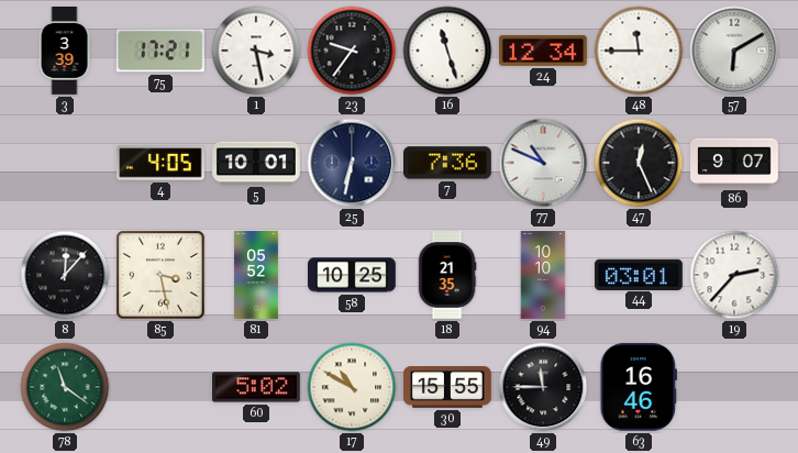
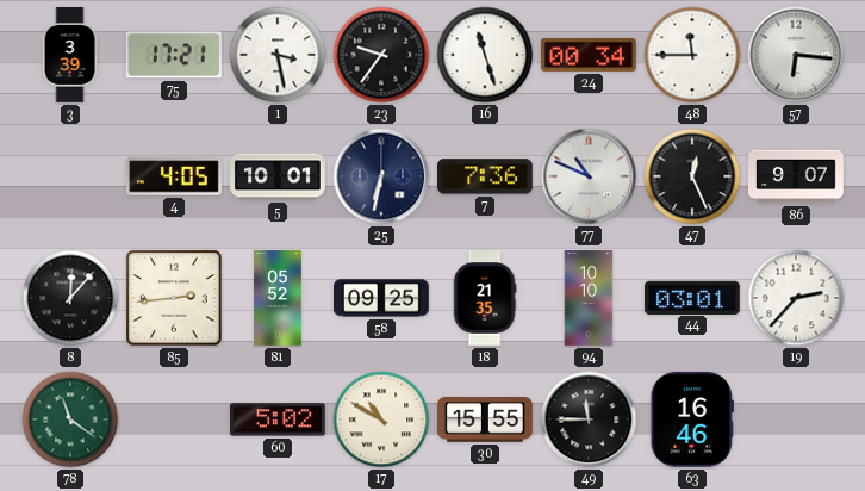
24: 12:34 -> 00:34 (589, 55)
57: 6:10 -> 6:16 (796, 55)
85: 3:28 -> 2:44 (174, 298)
58: 10:25 -> 09:25 (382, 298)
